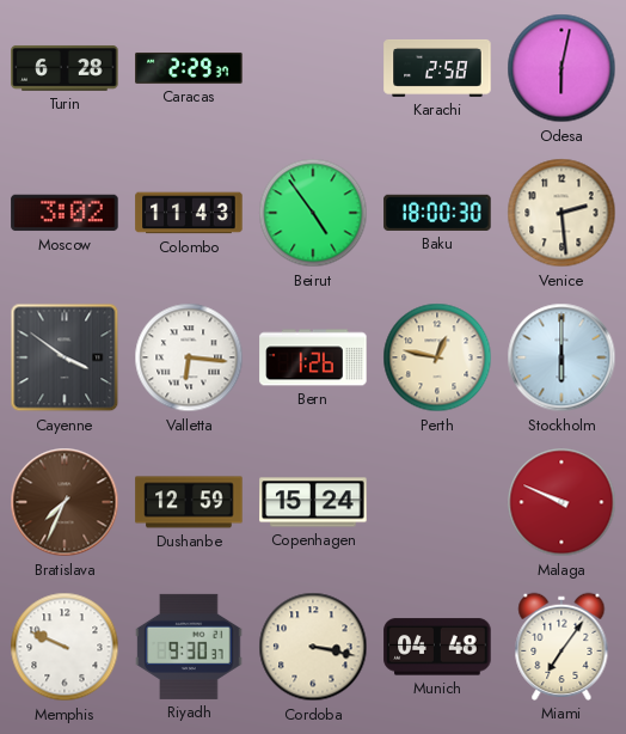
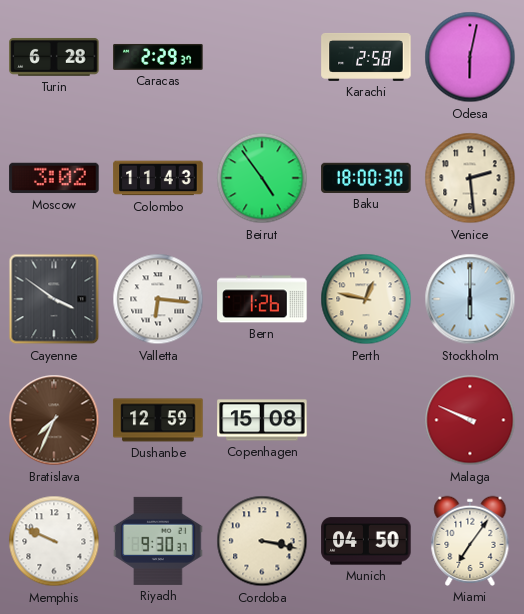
Copenhagen: 15:24 -> 15:08 (262, 420)
Munich: 04:48 -> 04:50 (366, 541)
